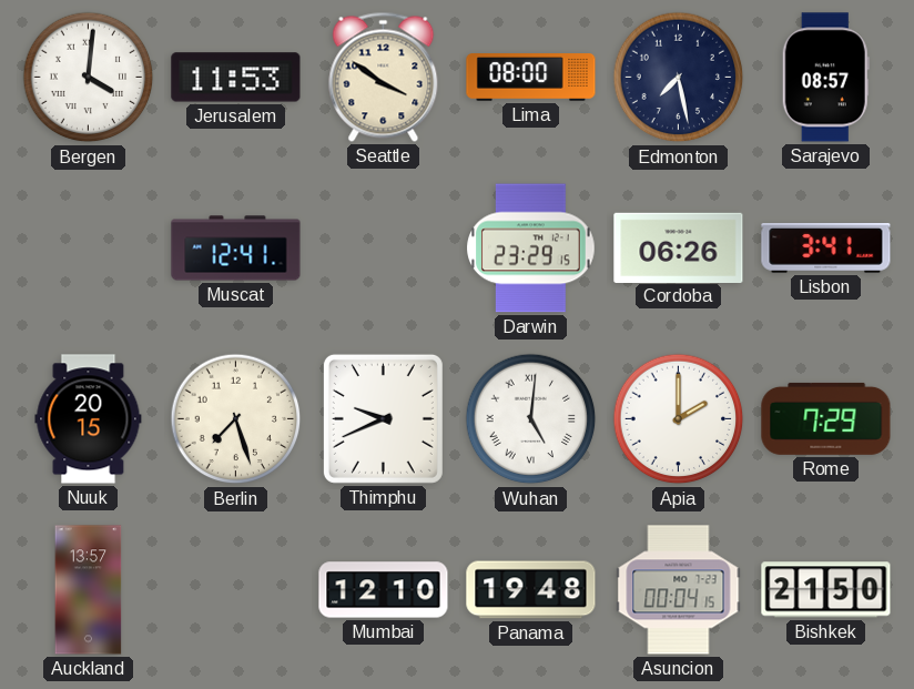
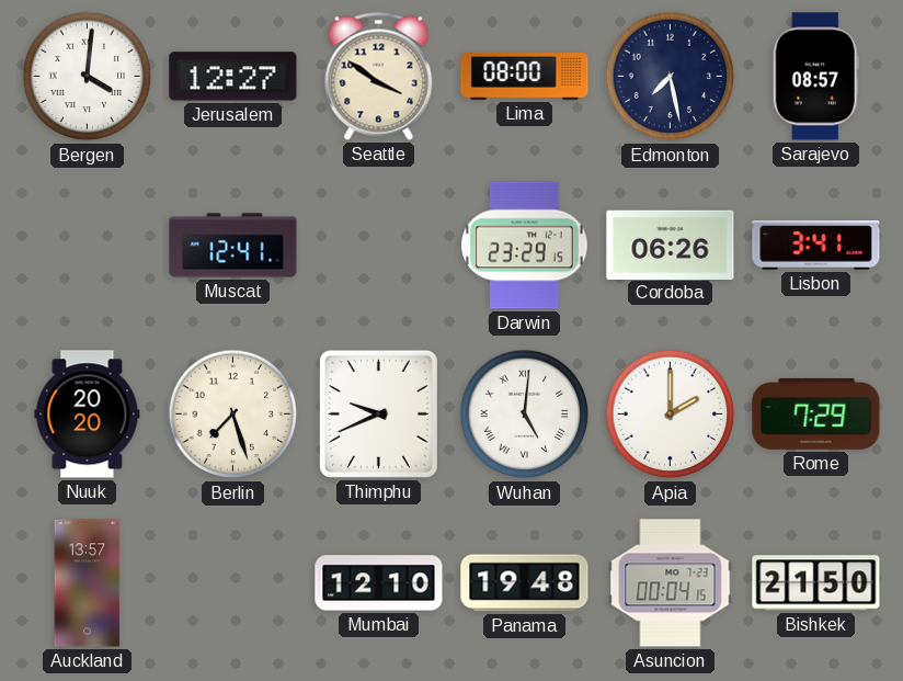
Jerusalem: 11:53 -> 12:27 (233, 77)
Nuuk: 20:15 -> 20:20 (88, 415)
